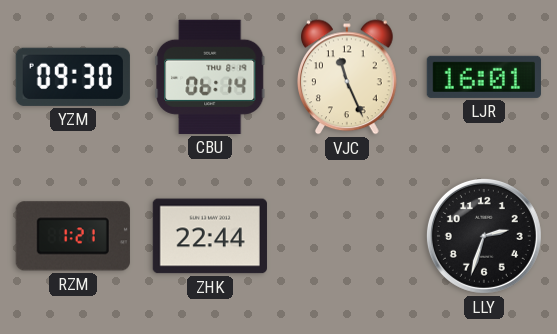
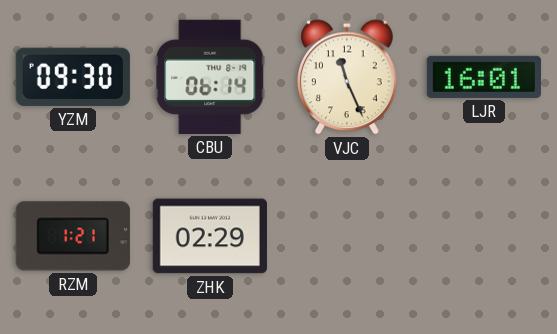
ZHK: 22:44 -> 02:29 (210, 236)
LLY: 2:33 -> none (484, 236)
